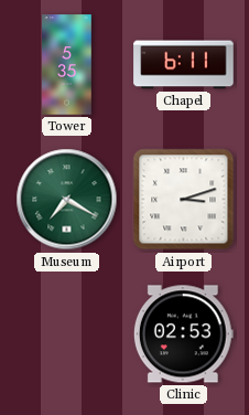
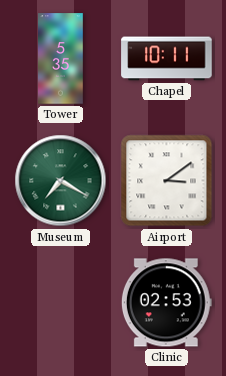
Chapel: 6:11 -> 10:11 (167, 59)
Airport: 3:12 -> 3:09 (167, 181)
